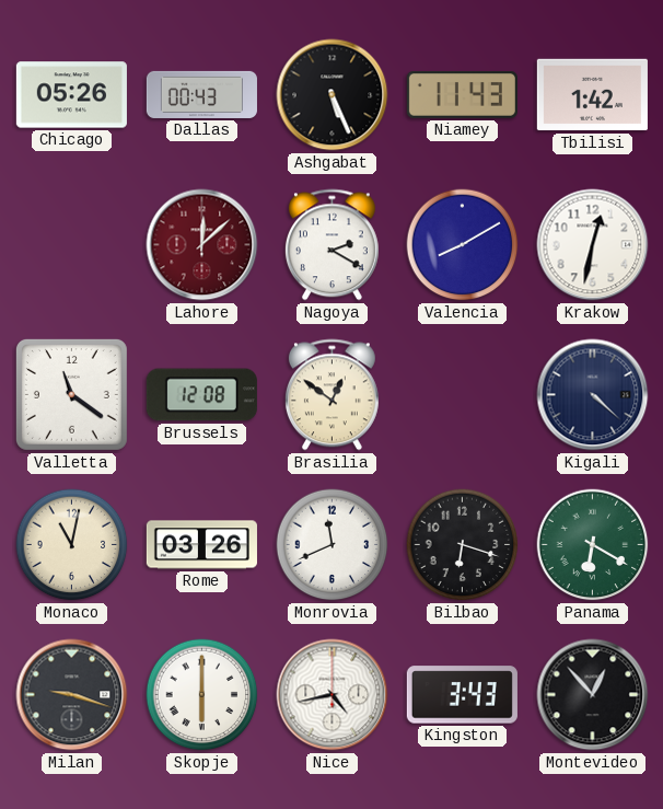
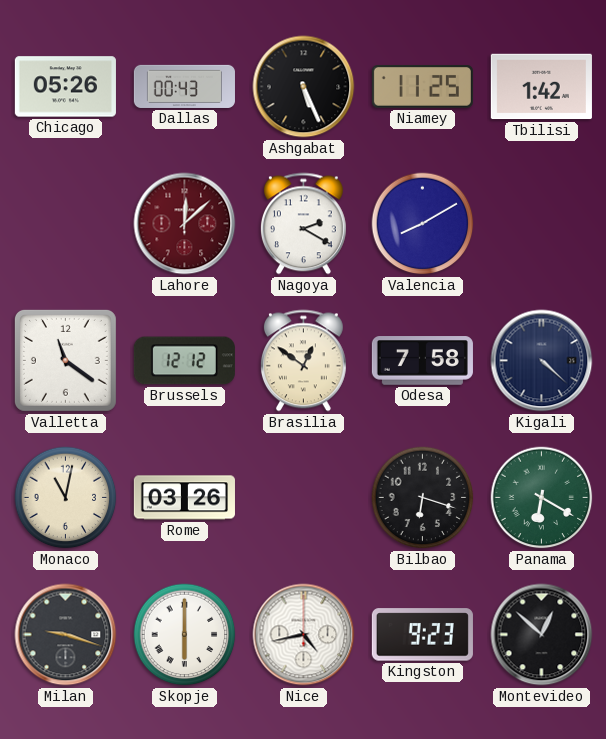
Niamey: 11:43 -> 11:25 (422, 87)
Krakow: 12:32 -> none (593, 245)
Brussels: 12:08 -> 12:12 (184, 361)
Odesa: none -> 7:58 (422, 361)
Monrovia: 11:41 -> none (333, 545)
Kingston: 3:43 -> 9:23 (422, 635)
Montevideo: 12:53 -> 12:52 (542, 635)
